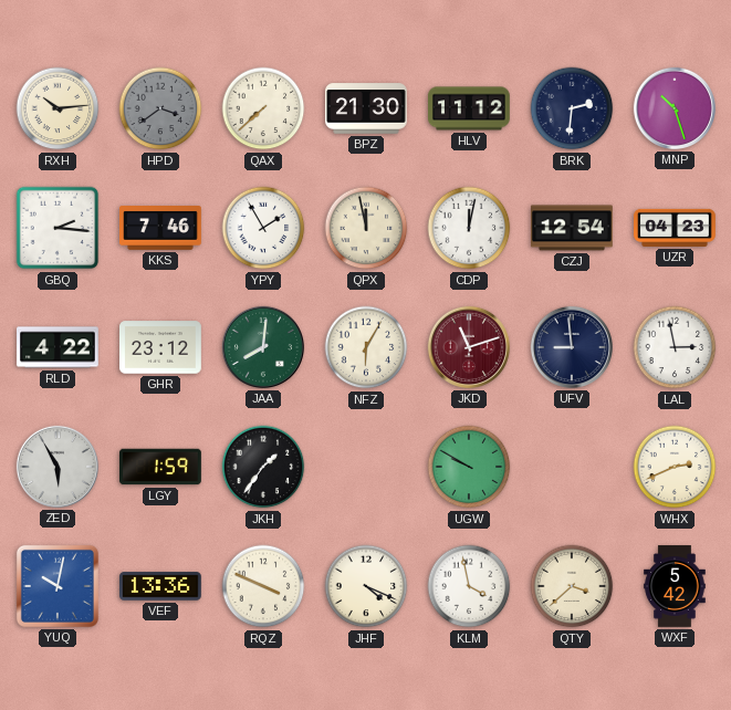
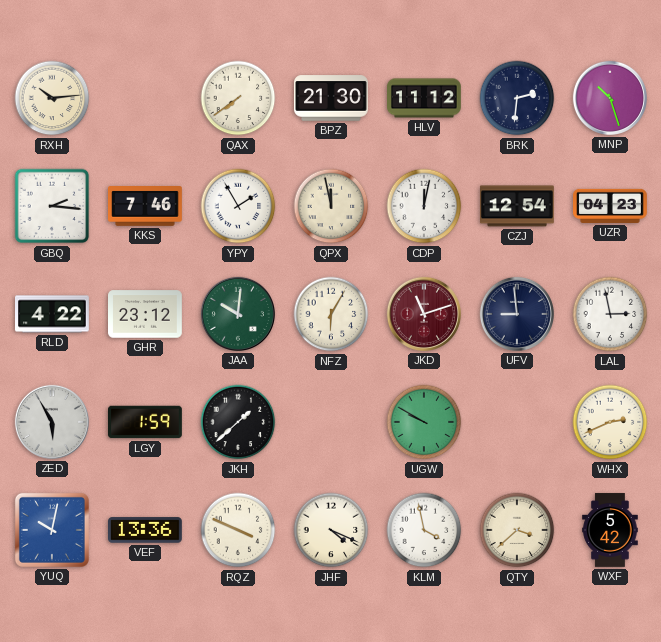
HPD: 3:39 -> none (160, 108)
QAX: 7:38 -> 7:39 (238, 98)
JAA: 8:01 -> 10:01 (238, 314)
JKH: 1:36 -> 1:38 (238, 422)
